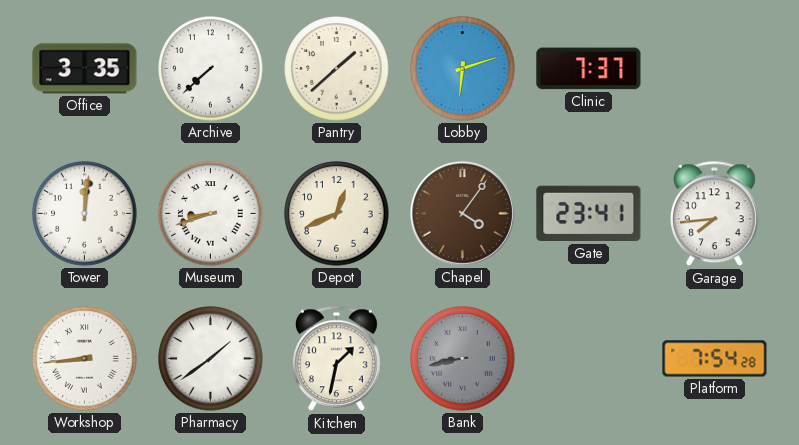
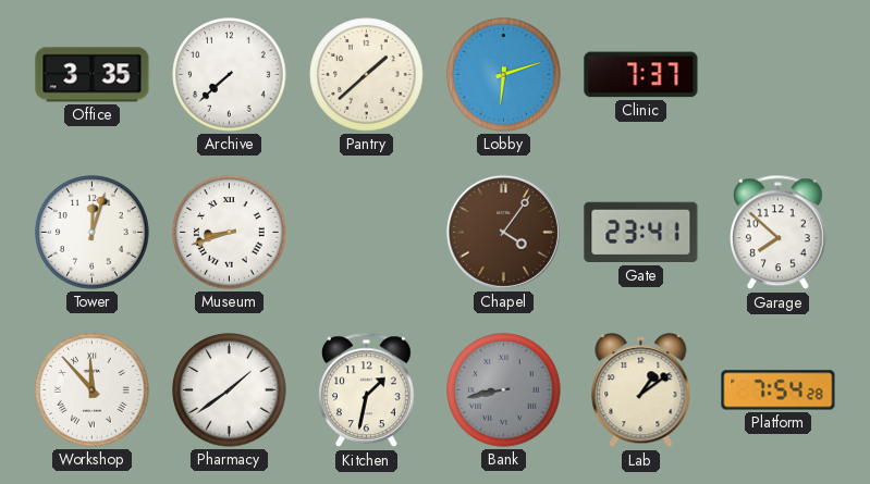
Tower: 12:01 -> 12:03 (93, 233)
Depot: 12:41 -> none (337, 214)
Garage: 7:44 -> 7:52 (779, 233)
Workshop: 8:44 -> 11:53 (93, 390)
Lab: none -> 1:09 (641, 390)
